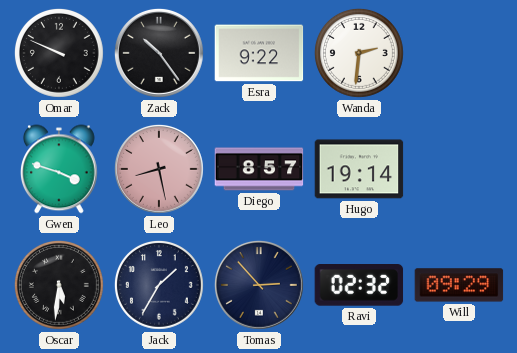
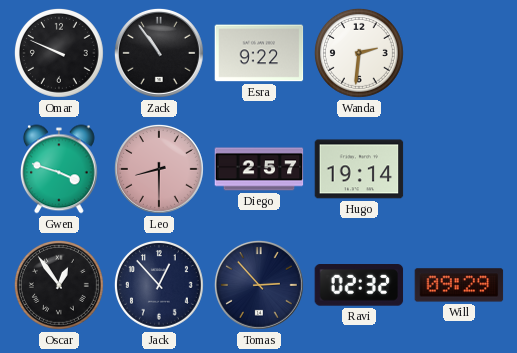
Zack: 10:24 -> 10:54 (159, 53)
Leo: 8:28 -> 8:30 (159, 169)
Diego: 8:57 -> 2:57 (259, 169)
Oscar: 5:31 -> 12:54 (59, 285)
Jack: 1:35 -> 12:53 (159, 285)
